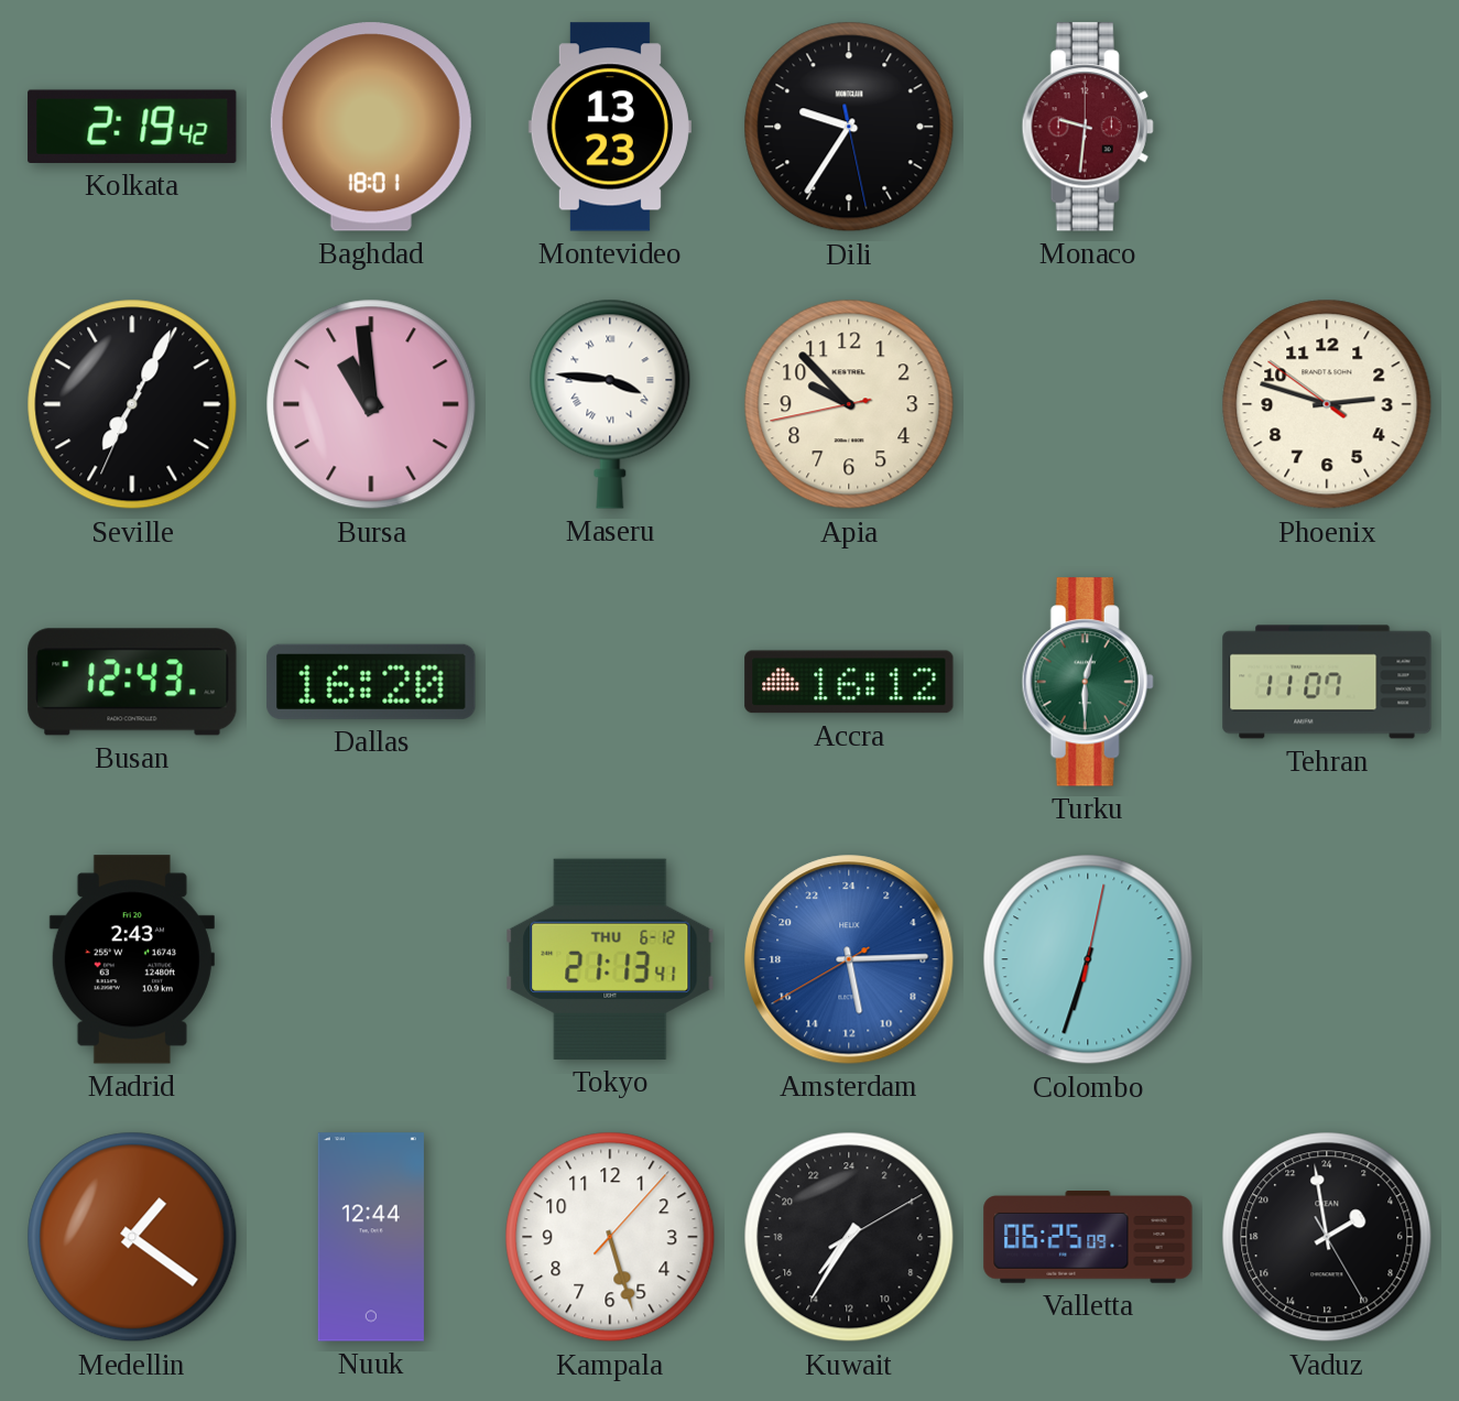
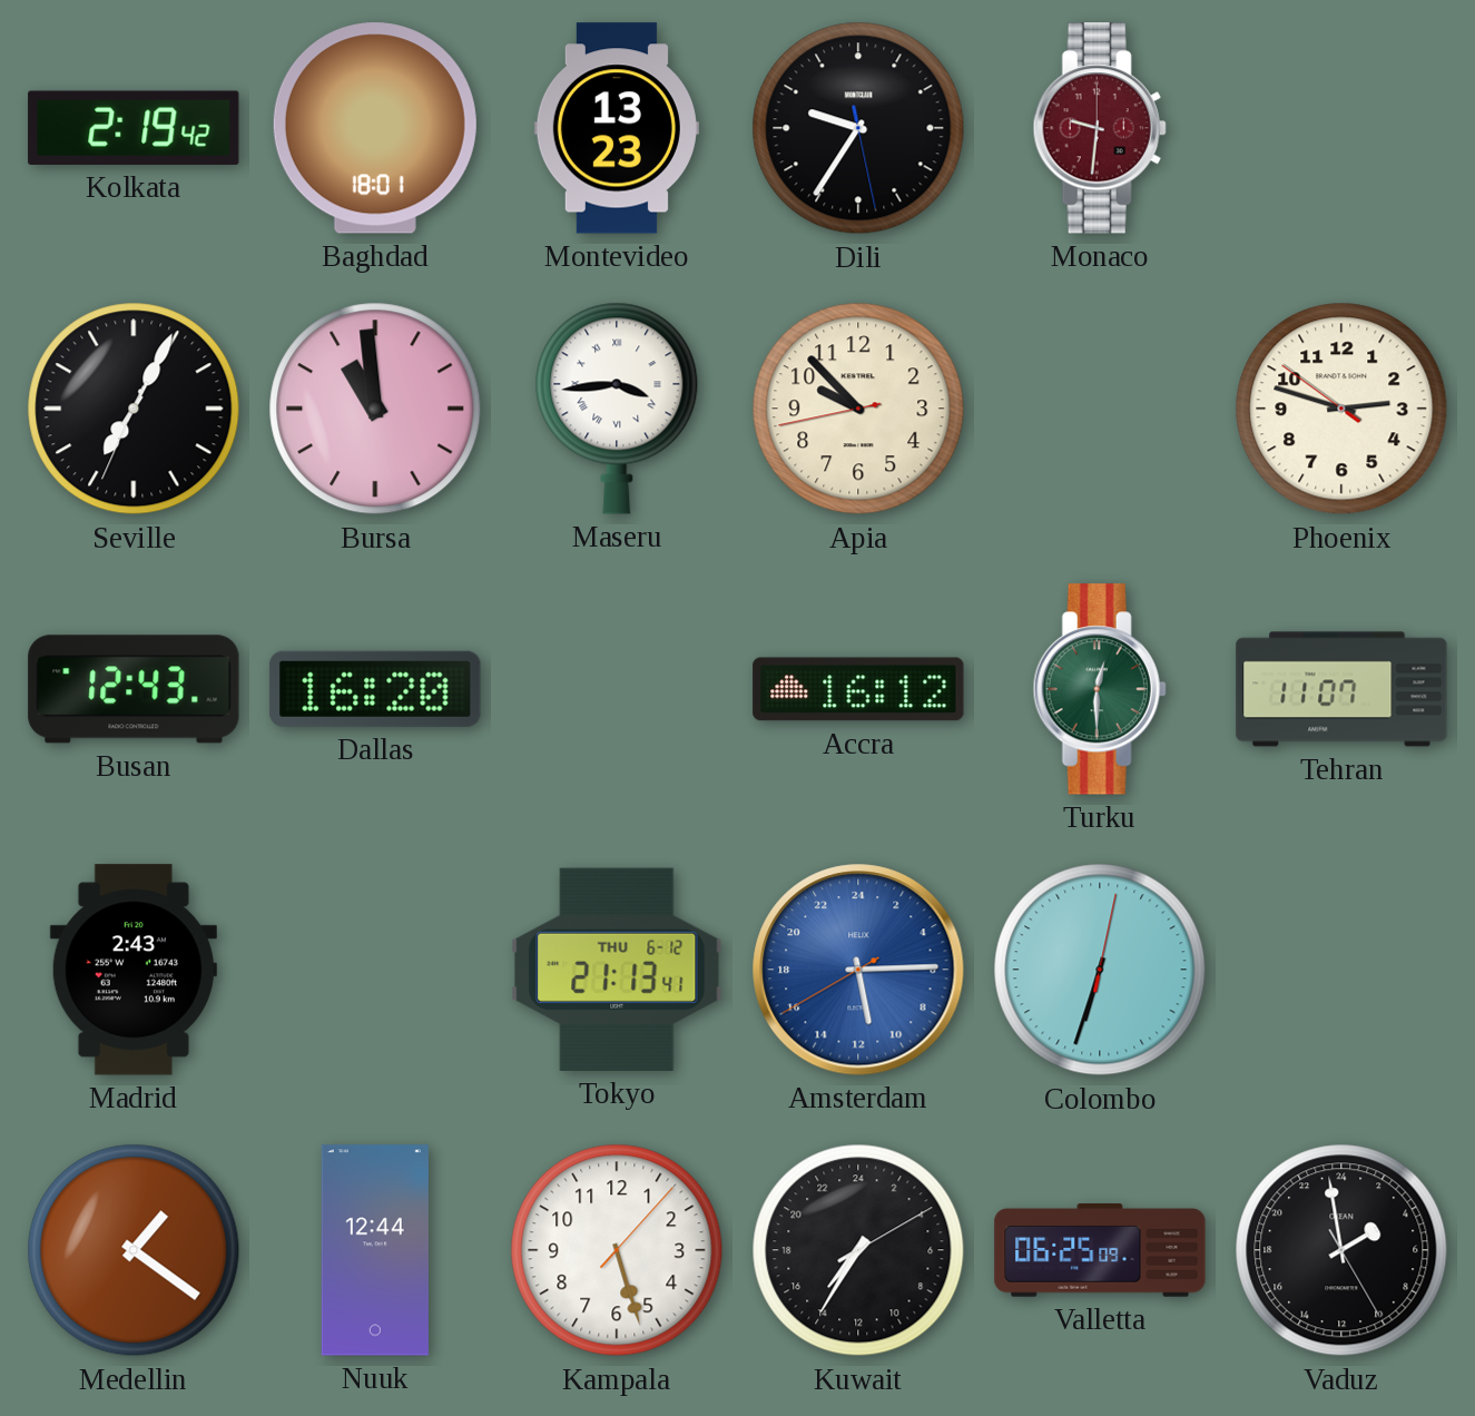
Maseru: 3:46 -> 3:44 (617, 409)
